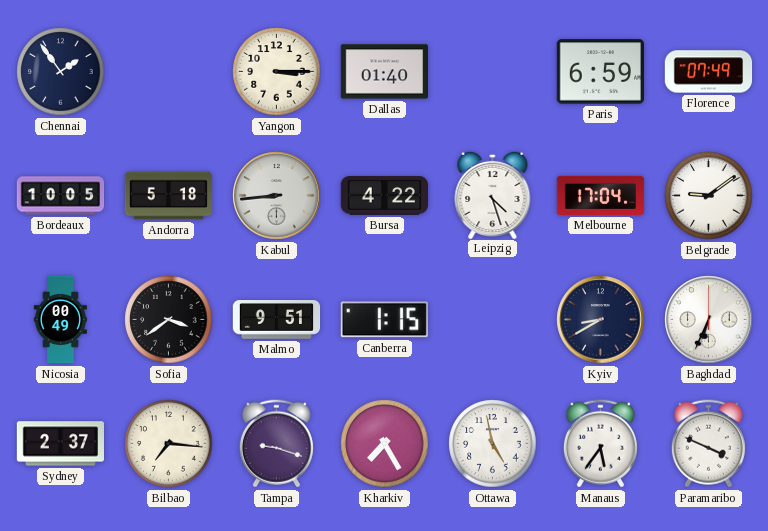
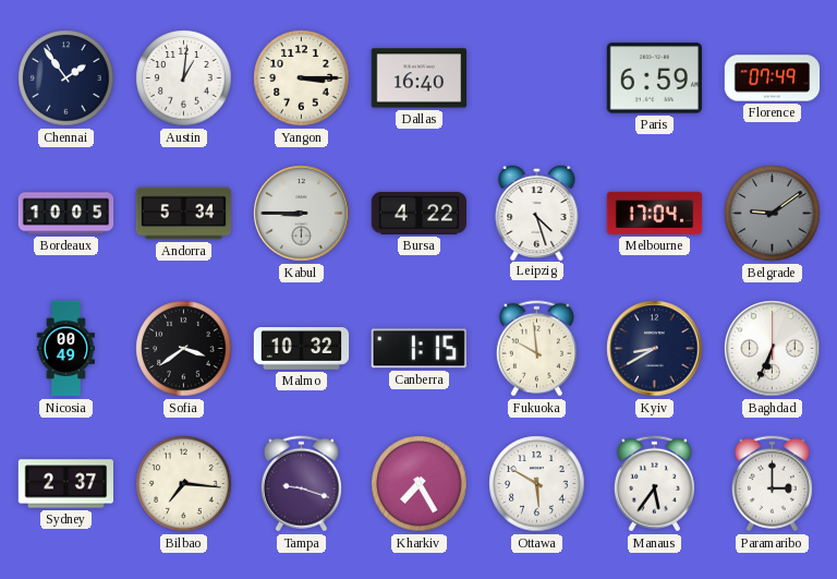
Austin: none -> 1:01 (184, 79)
Dallas: 01:40 -> 16:40 (418, 79)
Andorra: 5:18 -> 5:34 (184, 214)
Kabul: 8:44 -> 8:45 (302, 214)
Belgrade dial: white -> grey (773, 214)
Malmo: 9:51 -> 10:32 (302, 349)
Fukuoka: none -> 9:59 (536, 349)
Ottawa: 4:58 -> 5:50 (537, 484)
Paramaribo: 3:49 -> 3:00 (772, 484)
